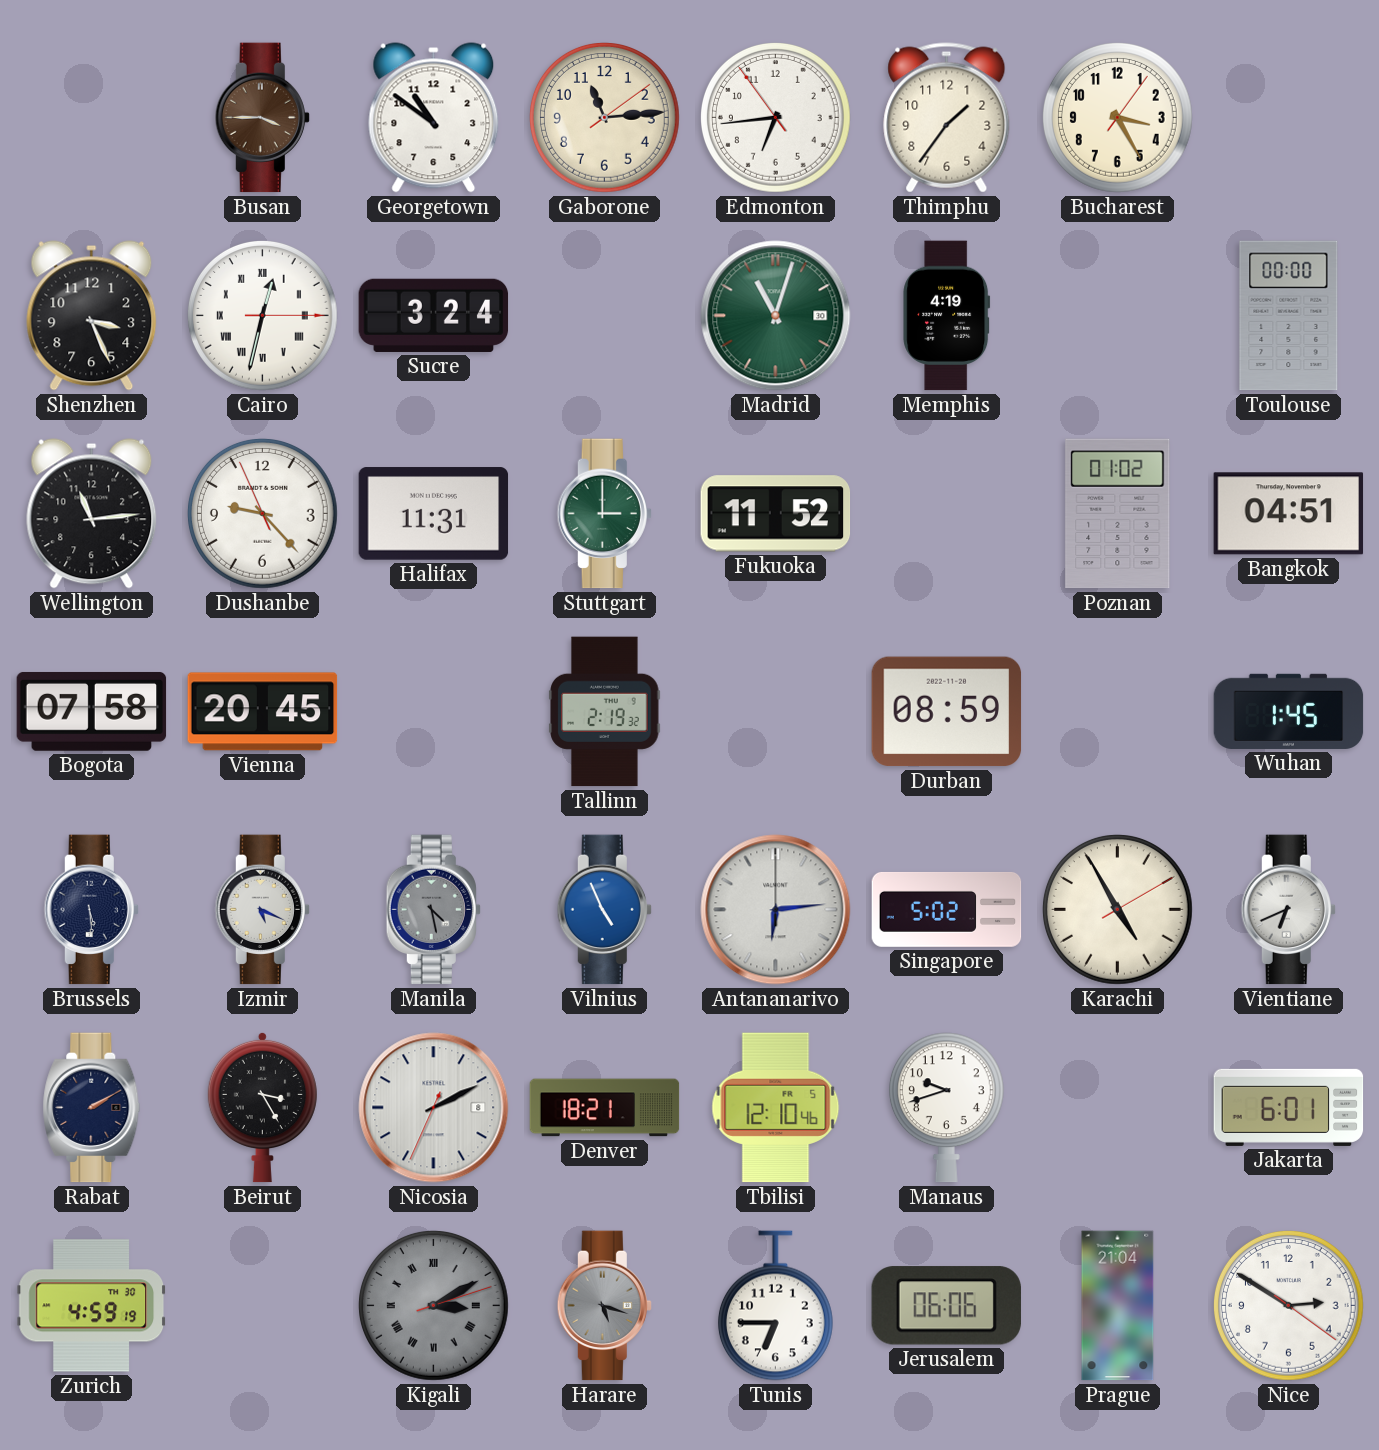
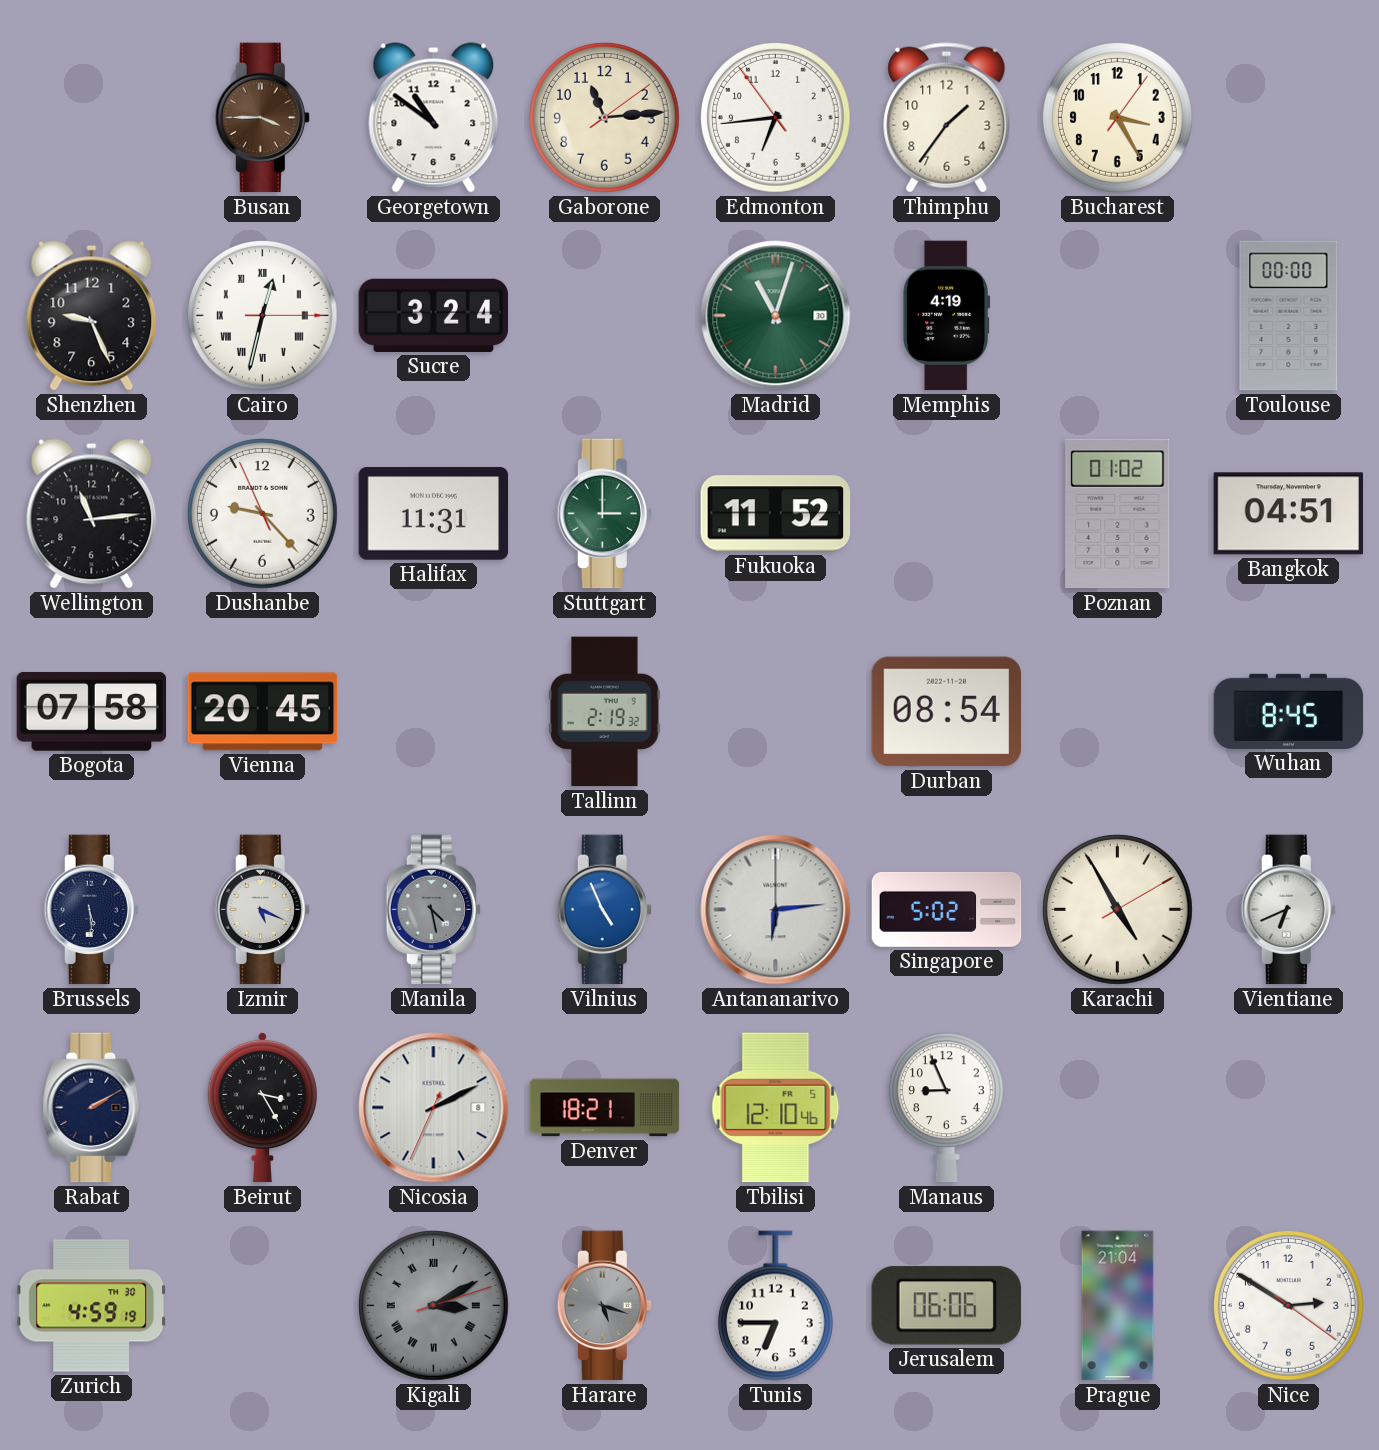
Shenzhen: 3:26 -> 9:26 (92, 316)
Durban: 08:59 -> 08:54 (947, 712)
Wuhan: 1:45 -> 8:45 (1289, 711)
Manaus: 9:42 -> 8:56 (946, 1108)
Jakarta: 6:01 -> none (1289, 1107)
